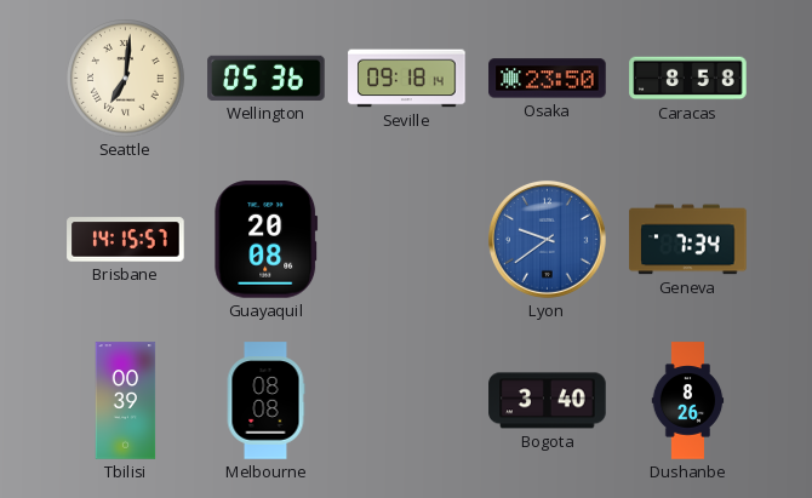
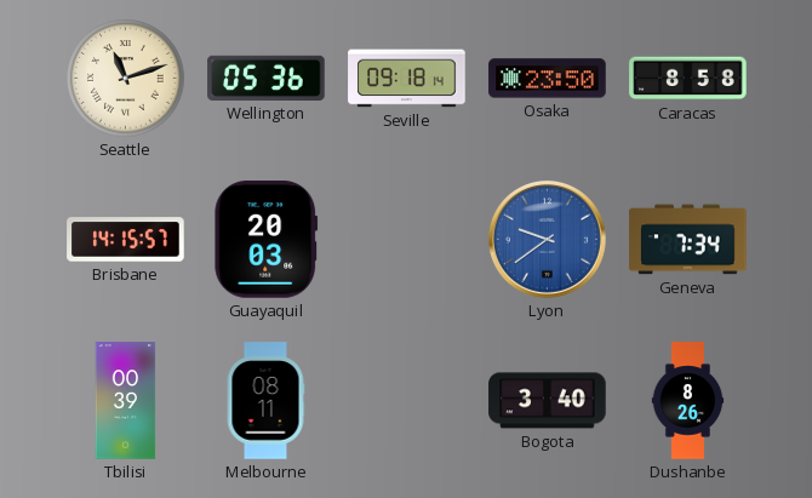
Seattle: 7:01 -> 11:12 (126, 79)
Guayaquil: 20:08 -> 20:03 (267, 240)
Melbourne: 08:08 -> 08:11 (265, 401)
